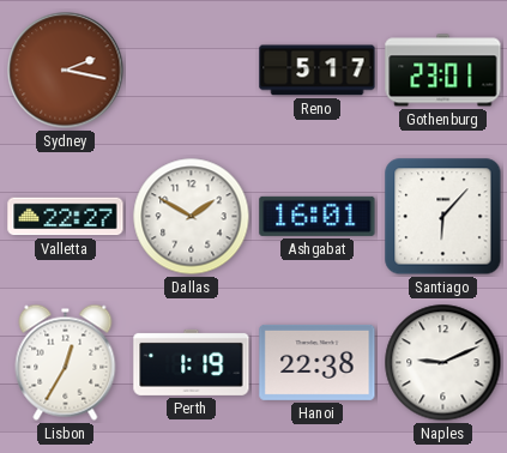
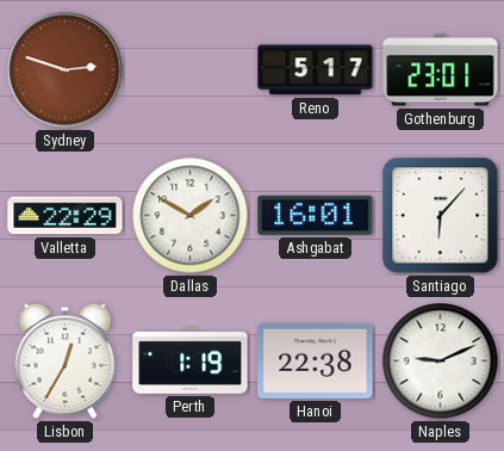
Sydney: 2:17 -> 2:48 (66, 70)
Valletta: 22:27 -> 22:29 (66, 216)
